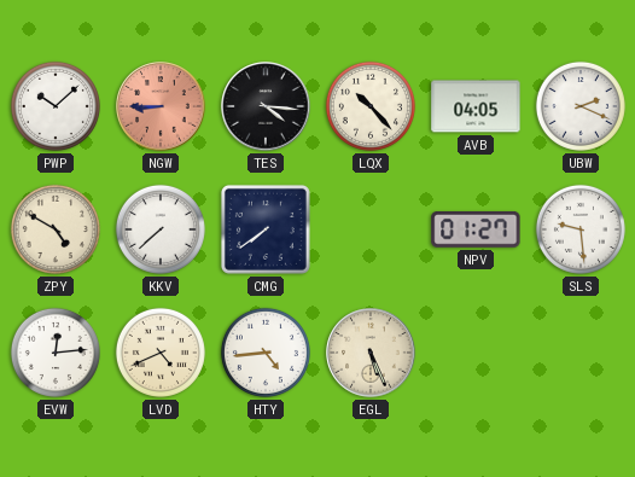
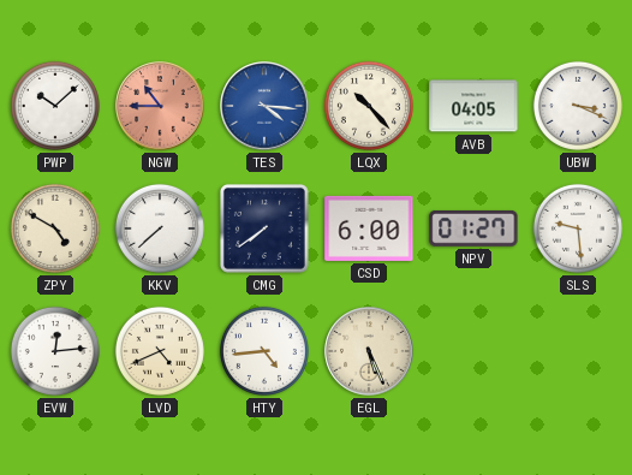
NGW: 8:45 -> 10:45 (160, 106)
TES dial: black -> blue (264, 106)
UBW: 2:19 -> 3:19 (578, 106)
CSD: none -> 6:00 (369, 228)
